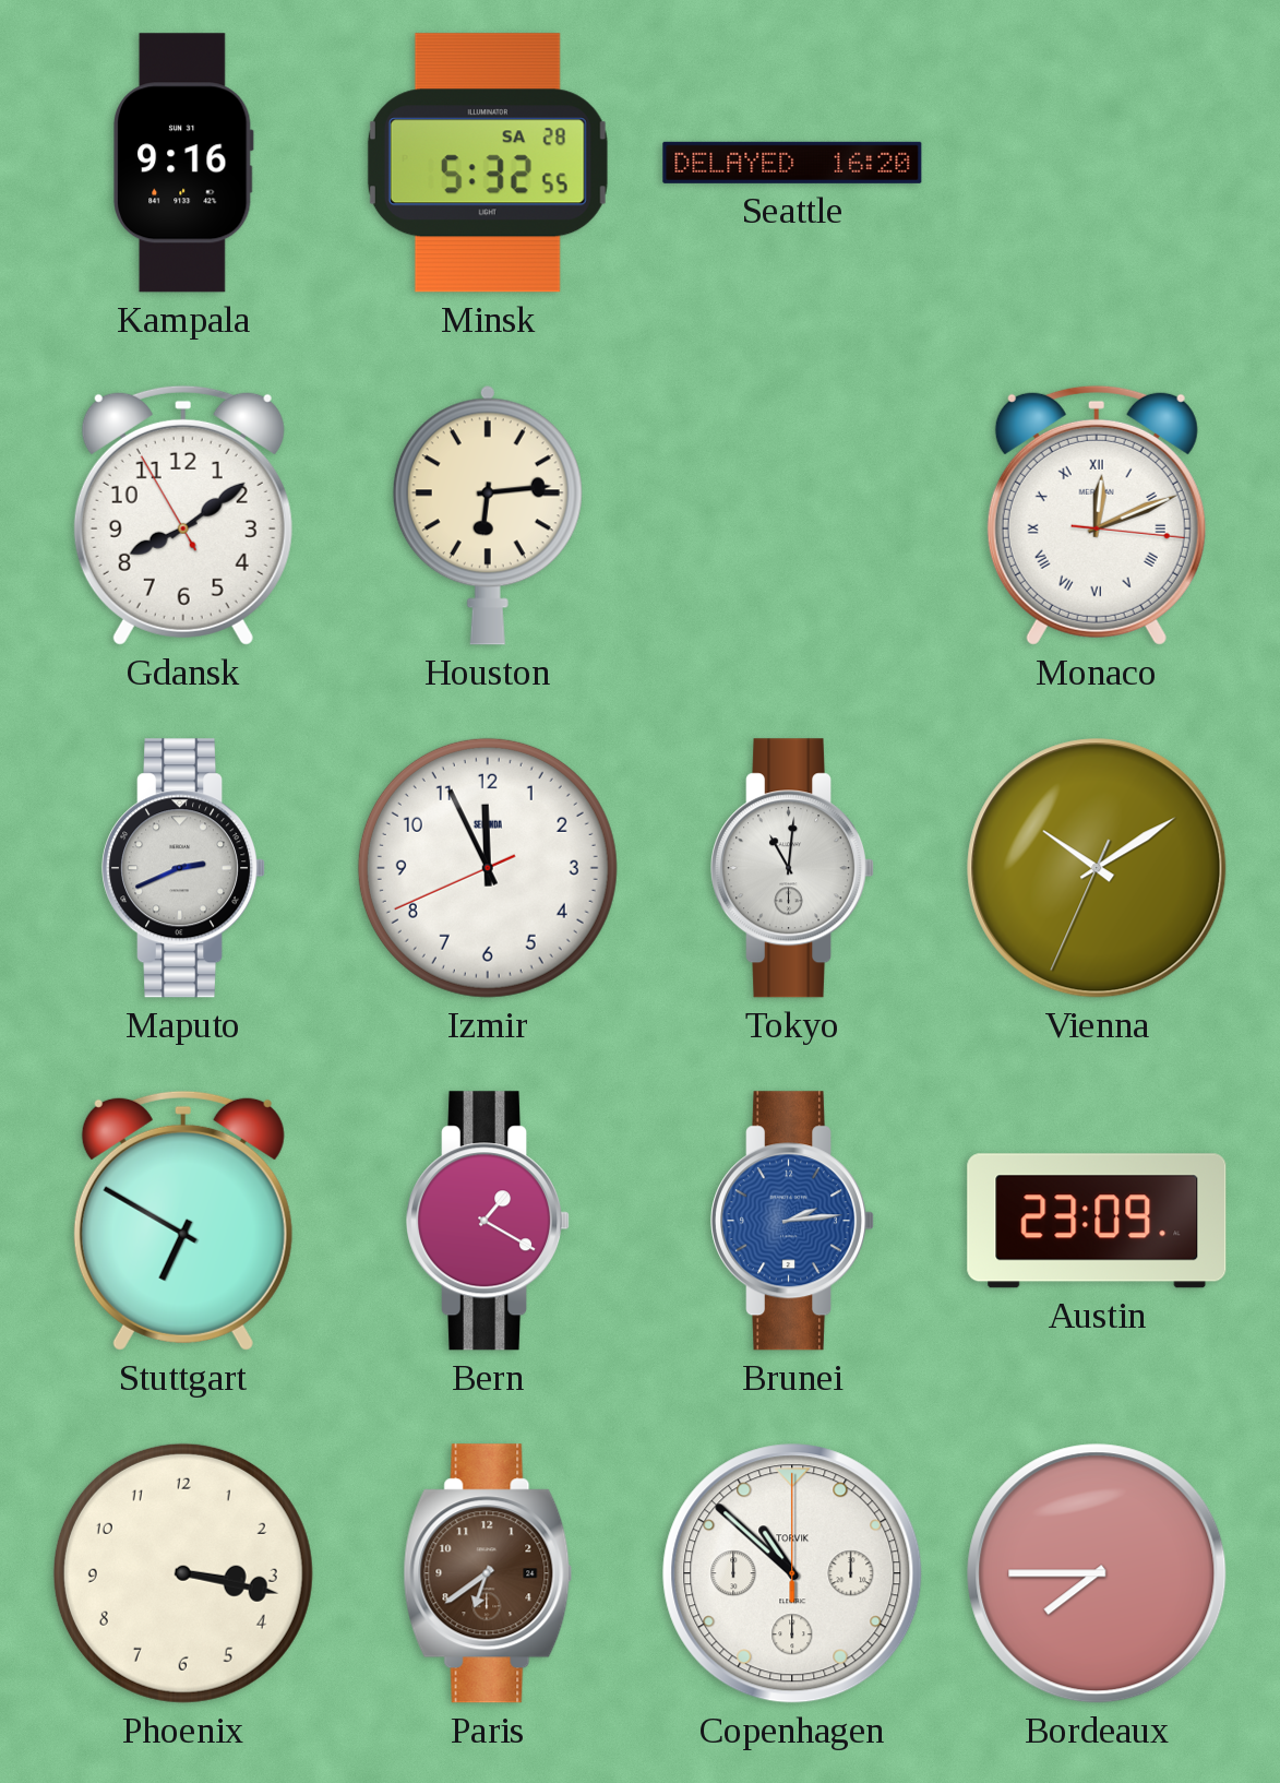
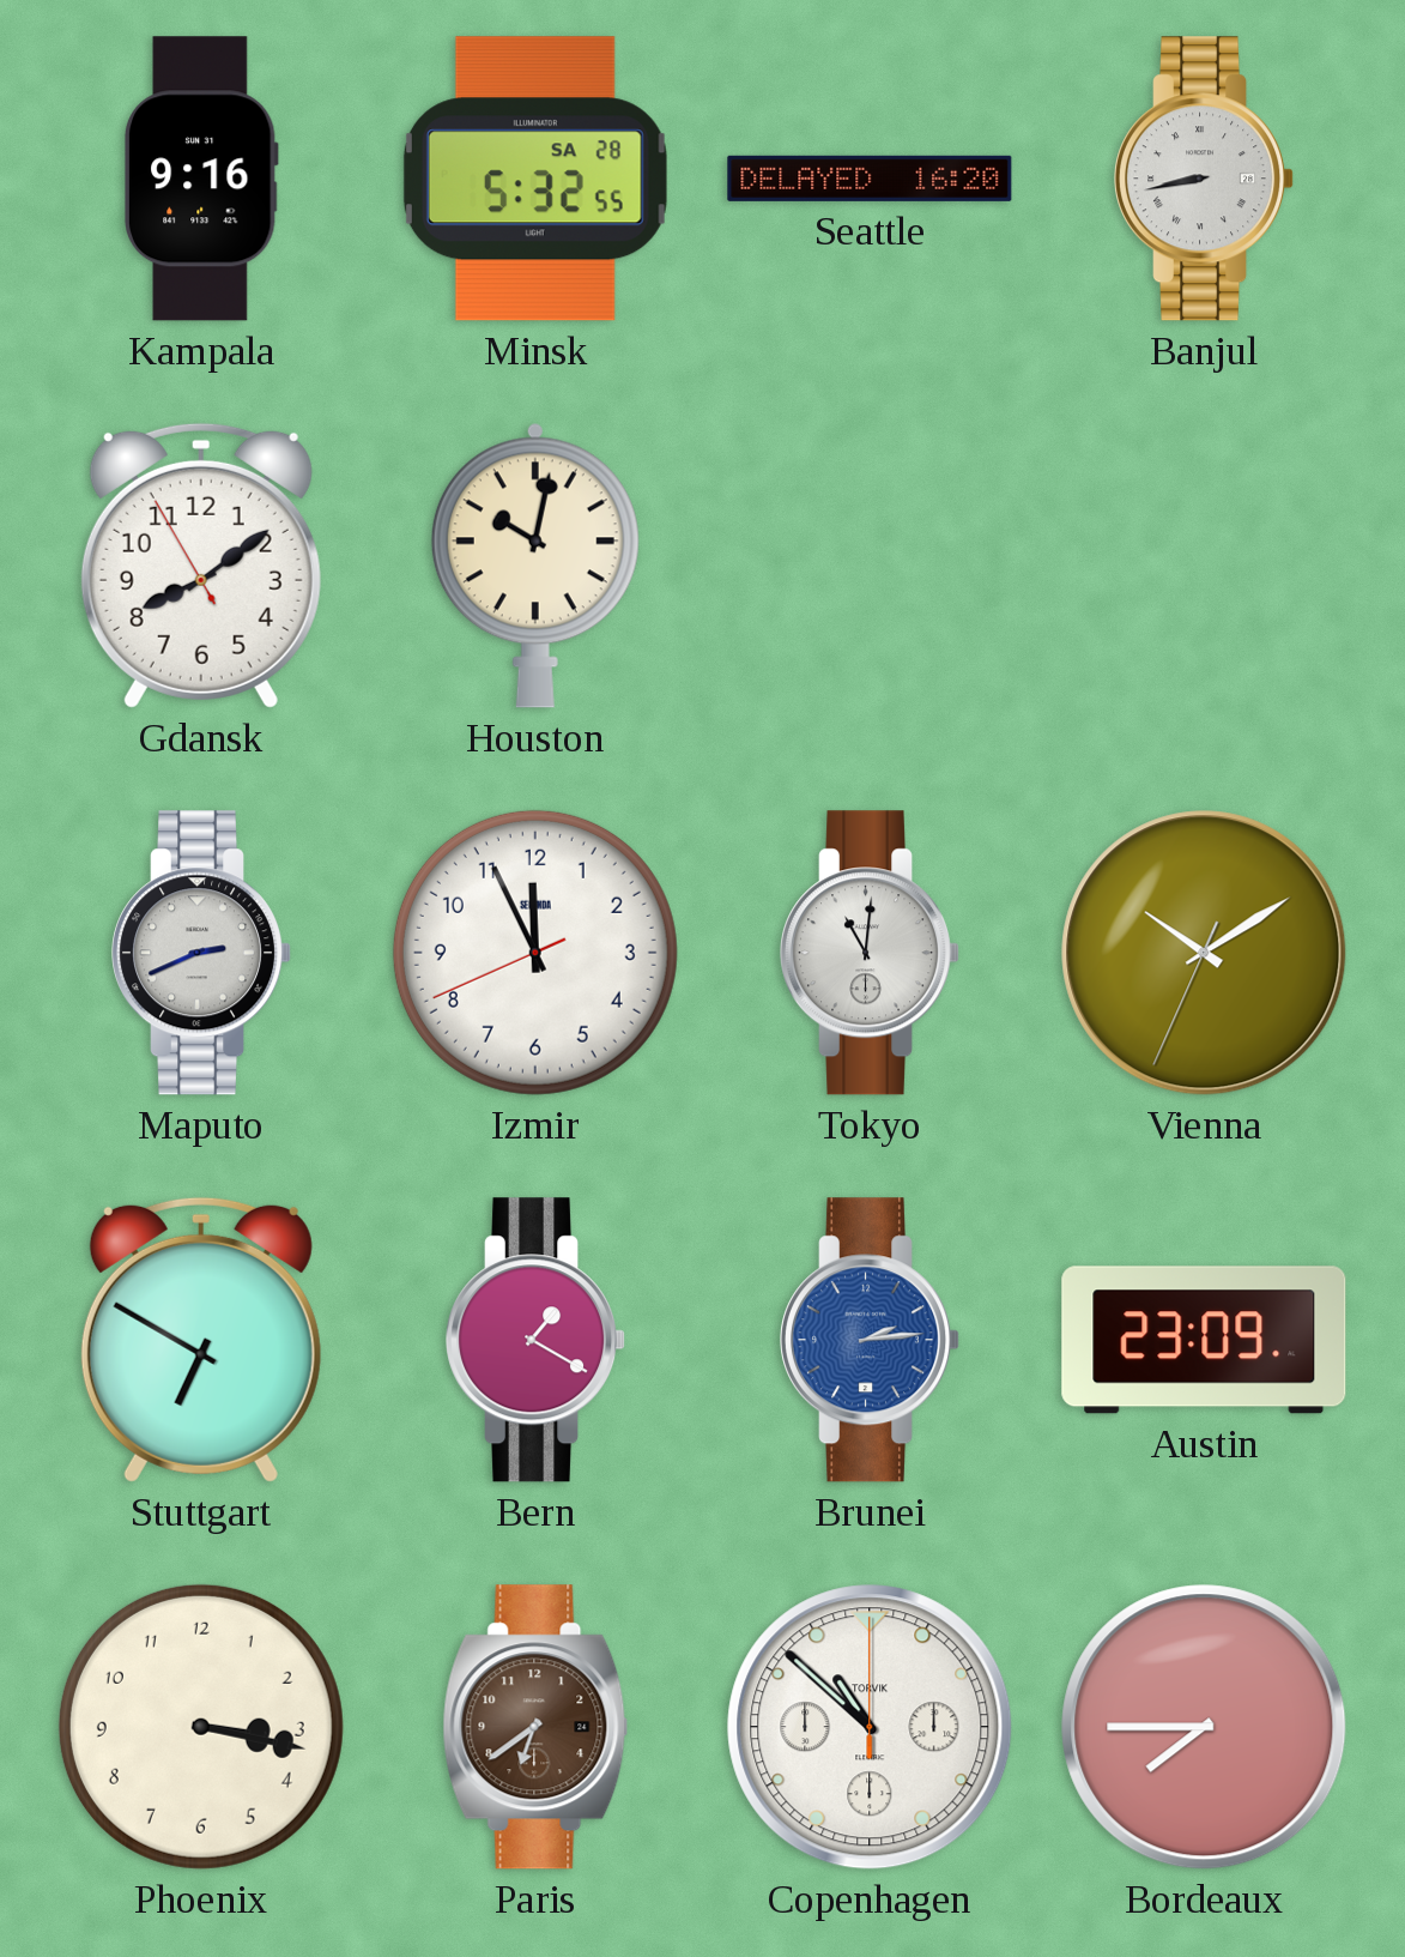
Banjul: none -> 8:43 (1205, 179)
Houston: 6:14 -> 10:02 (535, 566)
Monaco: 12:11 -> none (1097, 515)
